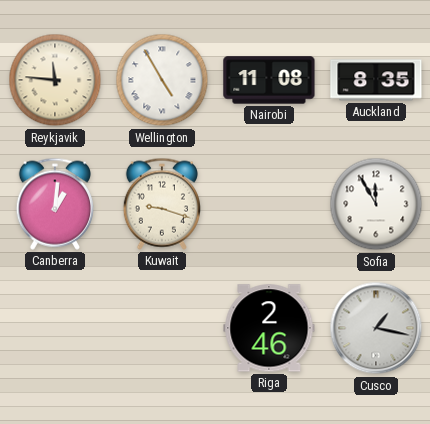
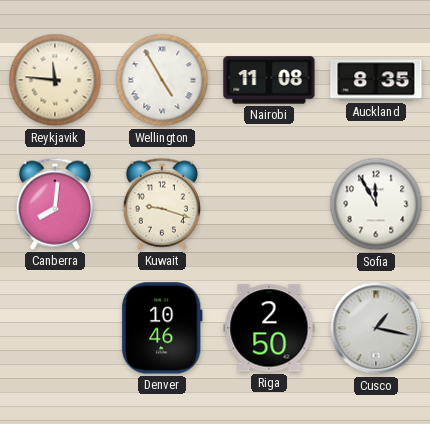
Canberra: 1:01 -> 8:01 (55, 204)
Denver: none -> 10:46 (162, 328)
Riga: 2:46 -> 2:50 (269, 328)
